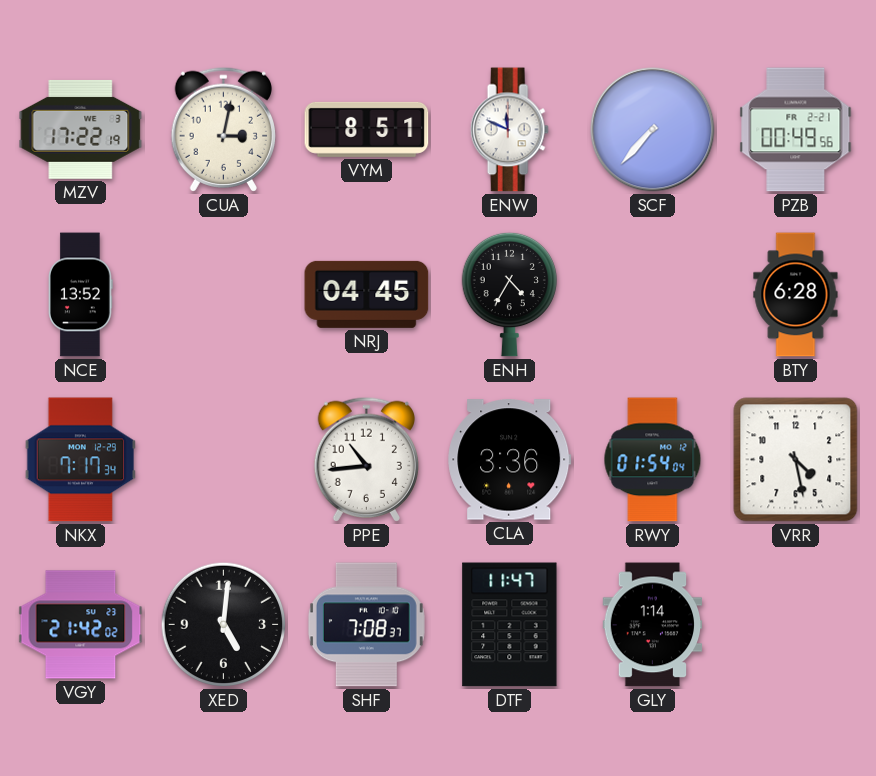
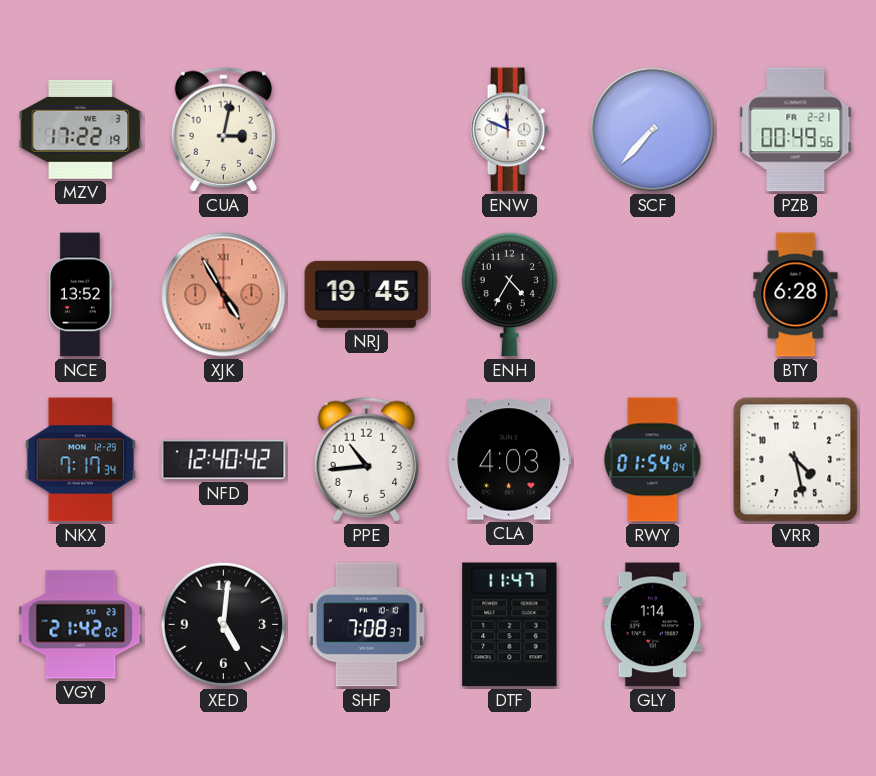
VYM: 8:51 -> none (367, 129)
XJK: none -> 4:55 (224, 295)
NRJ: 04:45 -> 19:45 (367, 294)
NFD: none -> 12:40 (224, 460)
CLA: 3:36 -> 4:03 (510, 460)
